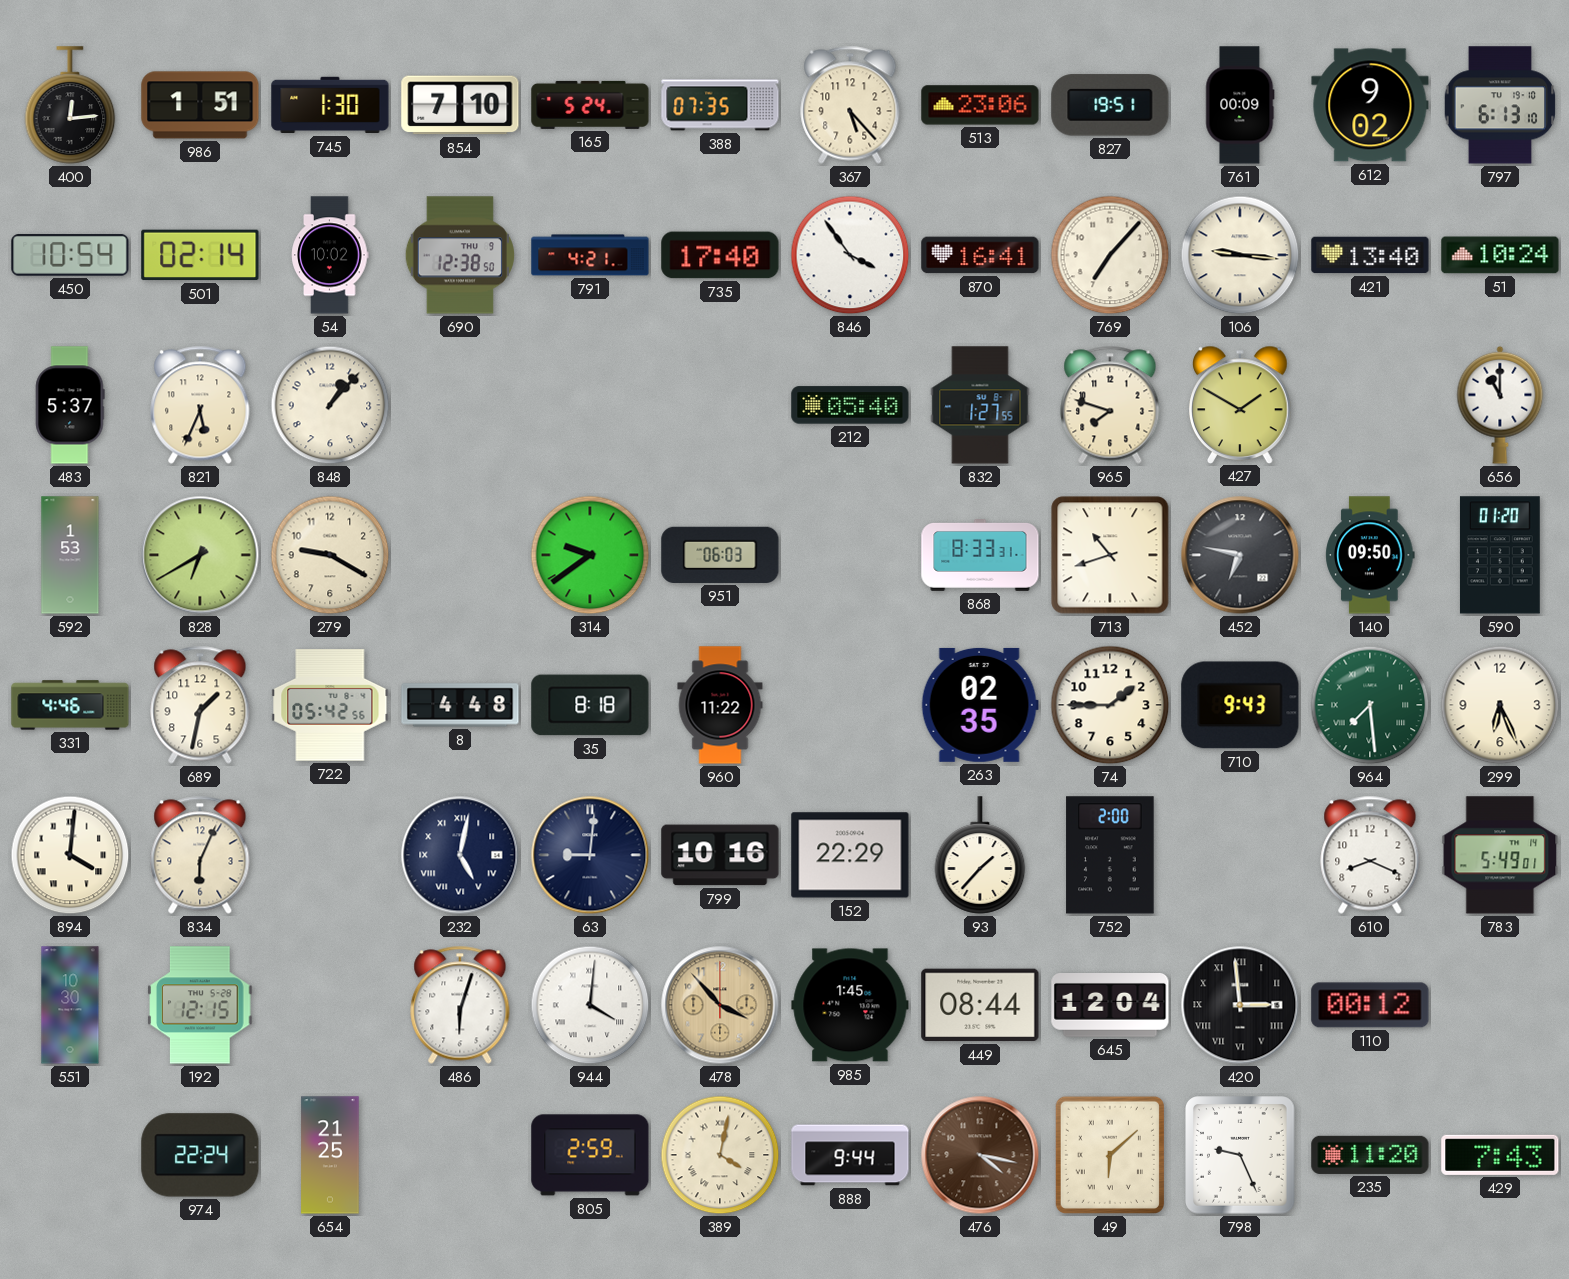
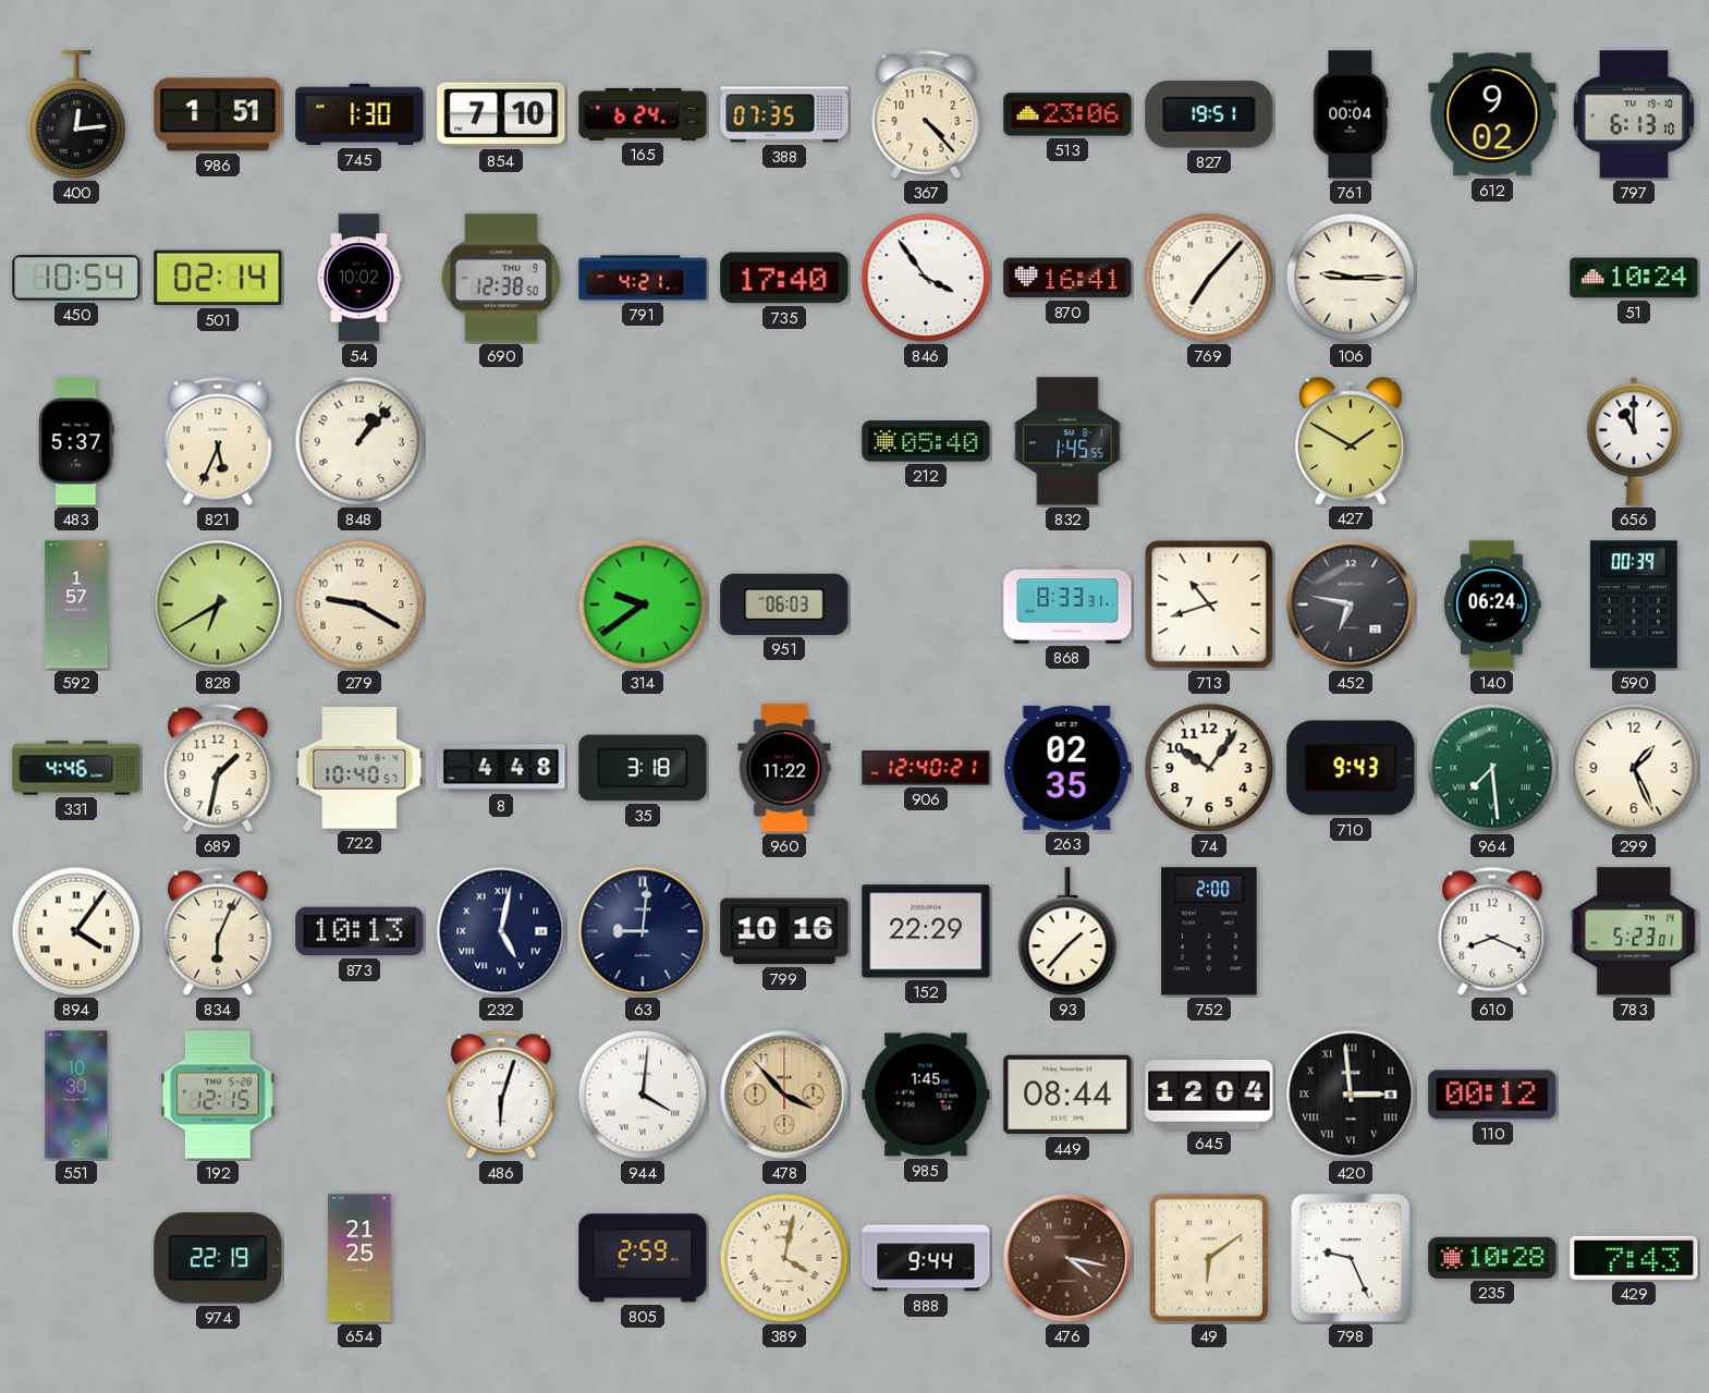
165: 5:24 -> 6:24 (643, 114)
367: 5:23 -> 4:23 (926, 114)
761: 00:09 -> 00:04 (1351, 114)
106: 9:16 -> 9:15 (1351, 278)
421: 13:40 -> none (1370, 255)
832: 1:27 -> 1:45 (1067, 441)
965: 7:48 -> none (1110, 405)
592: 1:53 -> 1:57 (76, 604)
140: 09:50 -> 06:24 (1492, 604)
590: 01:20 -> 00:39 (1634, 604)
722: 05:42 -> 10:40 (359, 768)
35: 8:18 -> 3:18 (643, 768)
906: none -> 12:40 (926, 768)
74: 1:45 -> 10:06 (1209, 768)
299: 6:26 -> 1:26 (1634, 768)
894: 4:01 -> 4:06 (76, 931)
873: none -> 10:13 (359, 931)
783: 5:49 -> 5:23 (1634, 931)
974: 22:24 -> 22:19 (218, 1258)
49: 6:08 -> 6:09 (1209, 1258)
235: 11:20 -> 10:28 (1492, 1258)
